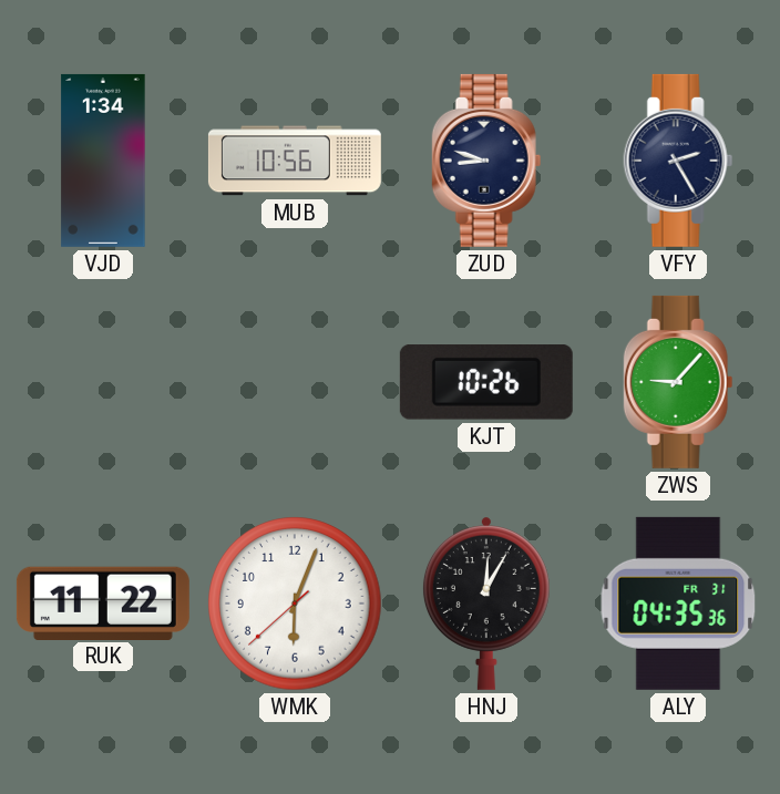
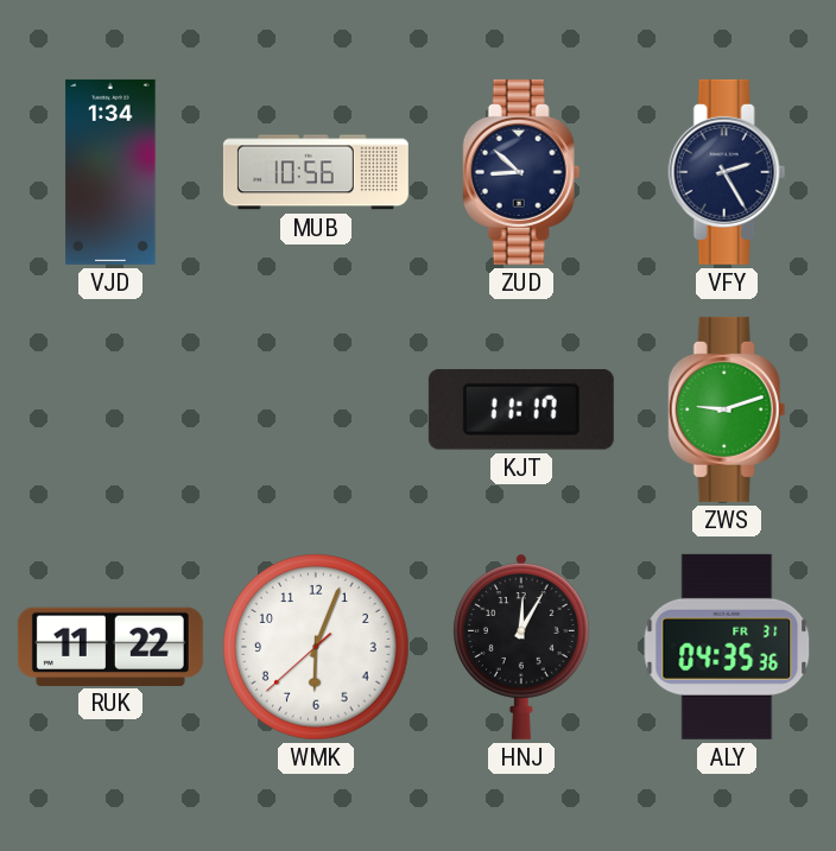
ZUD: 8:48 -> 8:52 (521, 172)
KJT: 10:26 -> 11:17 (521, 411)
ZWS: 9:07 -> 9:12 (727, 409)
